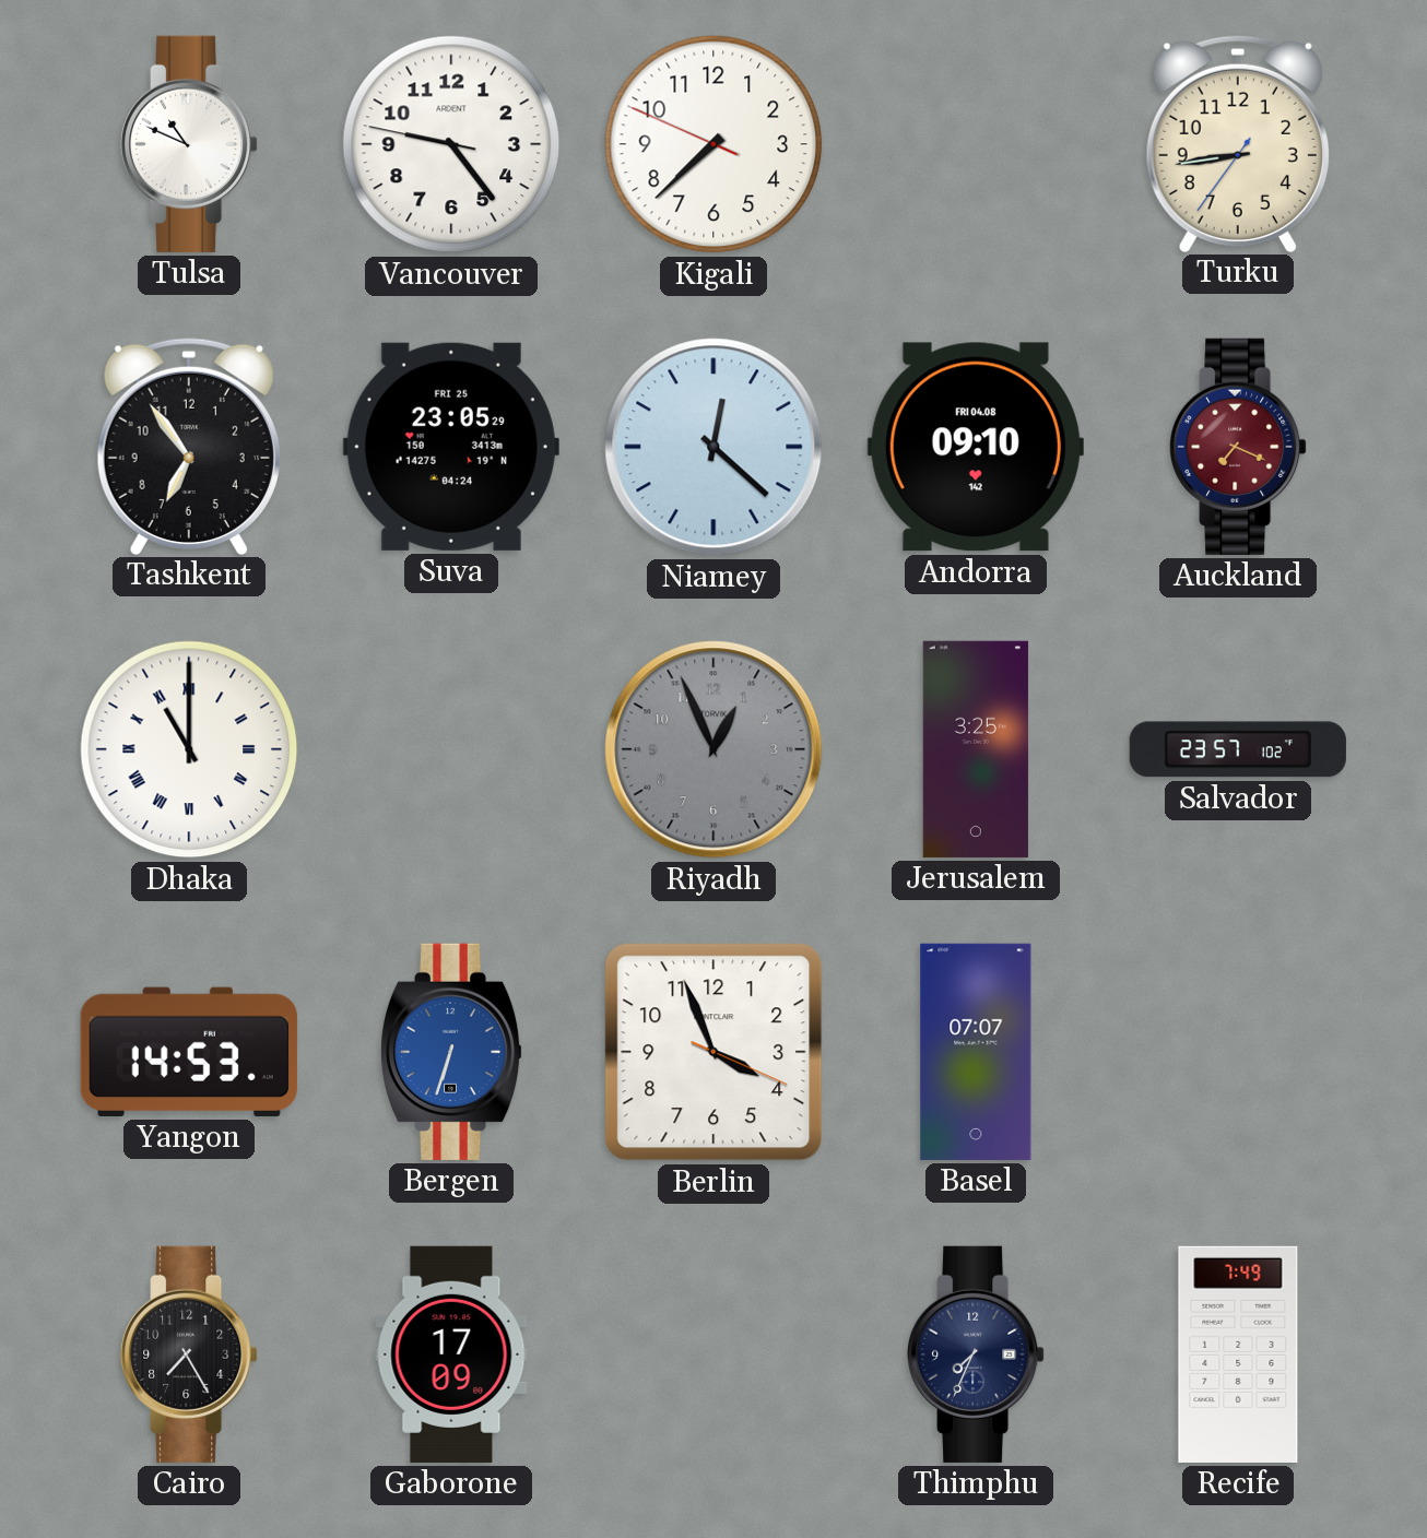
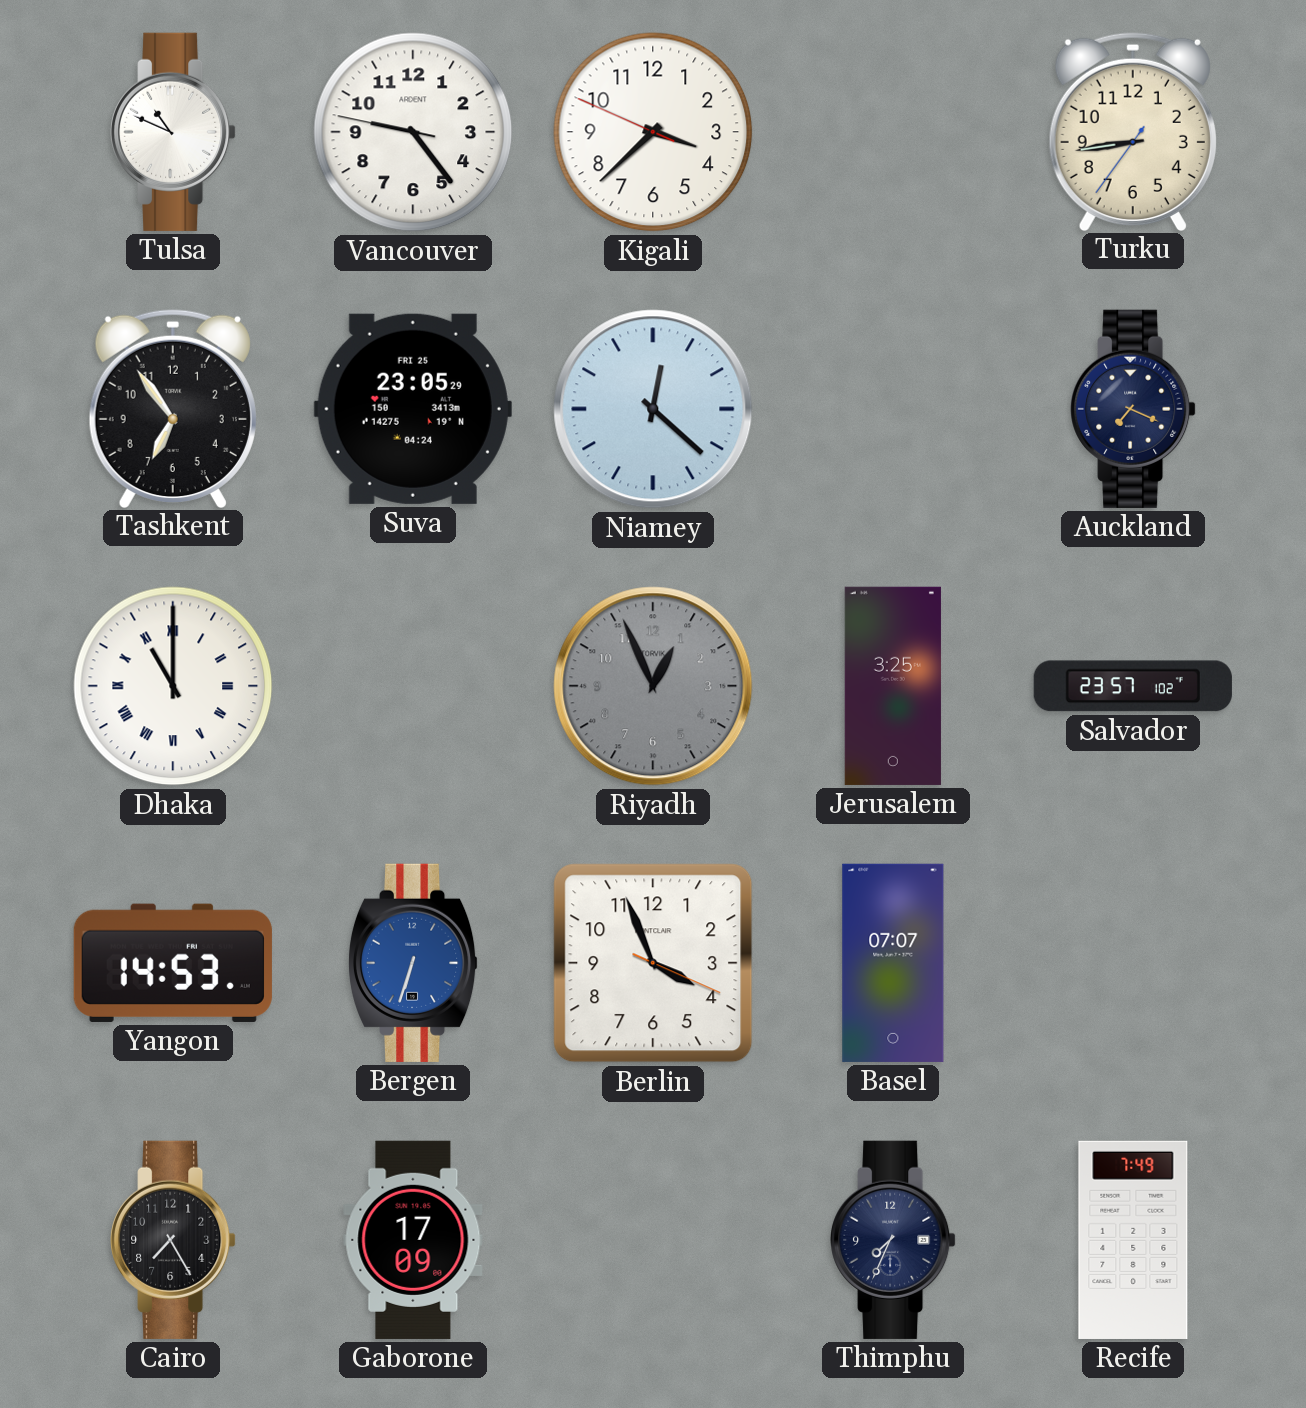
Kigali: 7:37 -> 3:37 (653, 132)
Andorra: 09:10 -> none (976, 447)
Auckland dial: burgundy -> navy (1133, 409)
